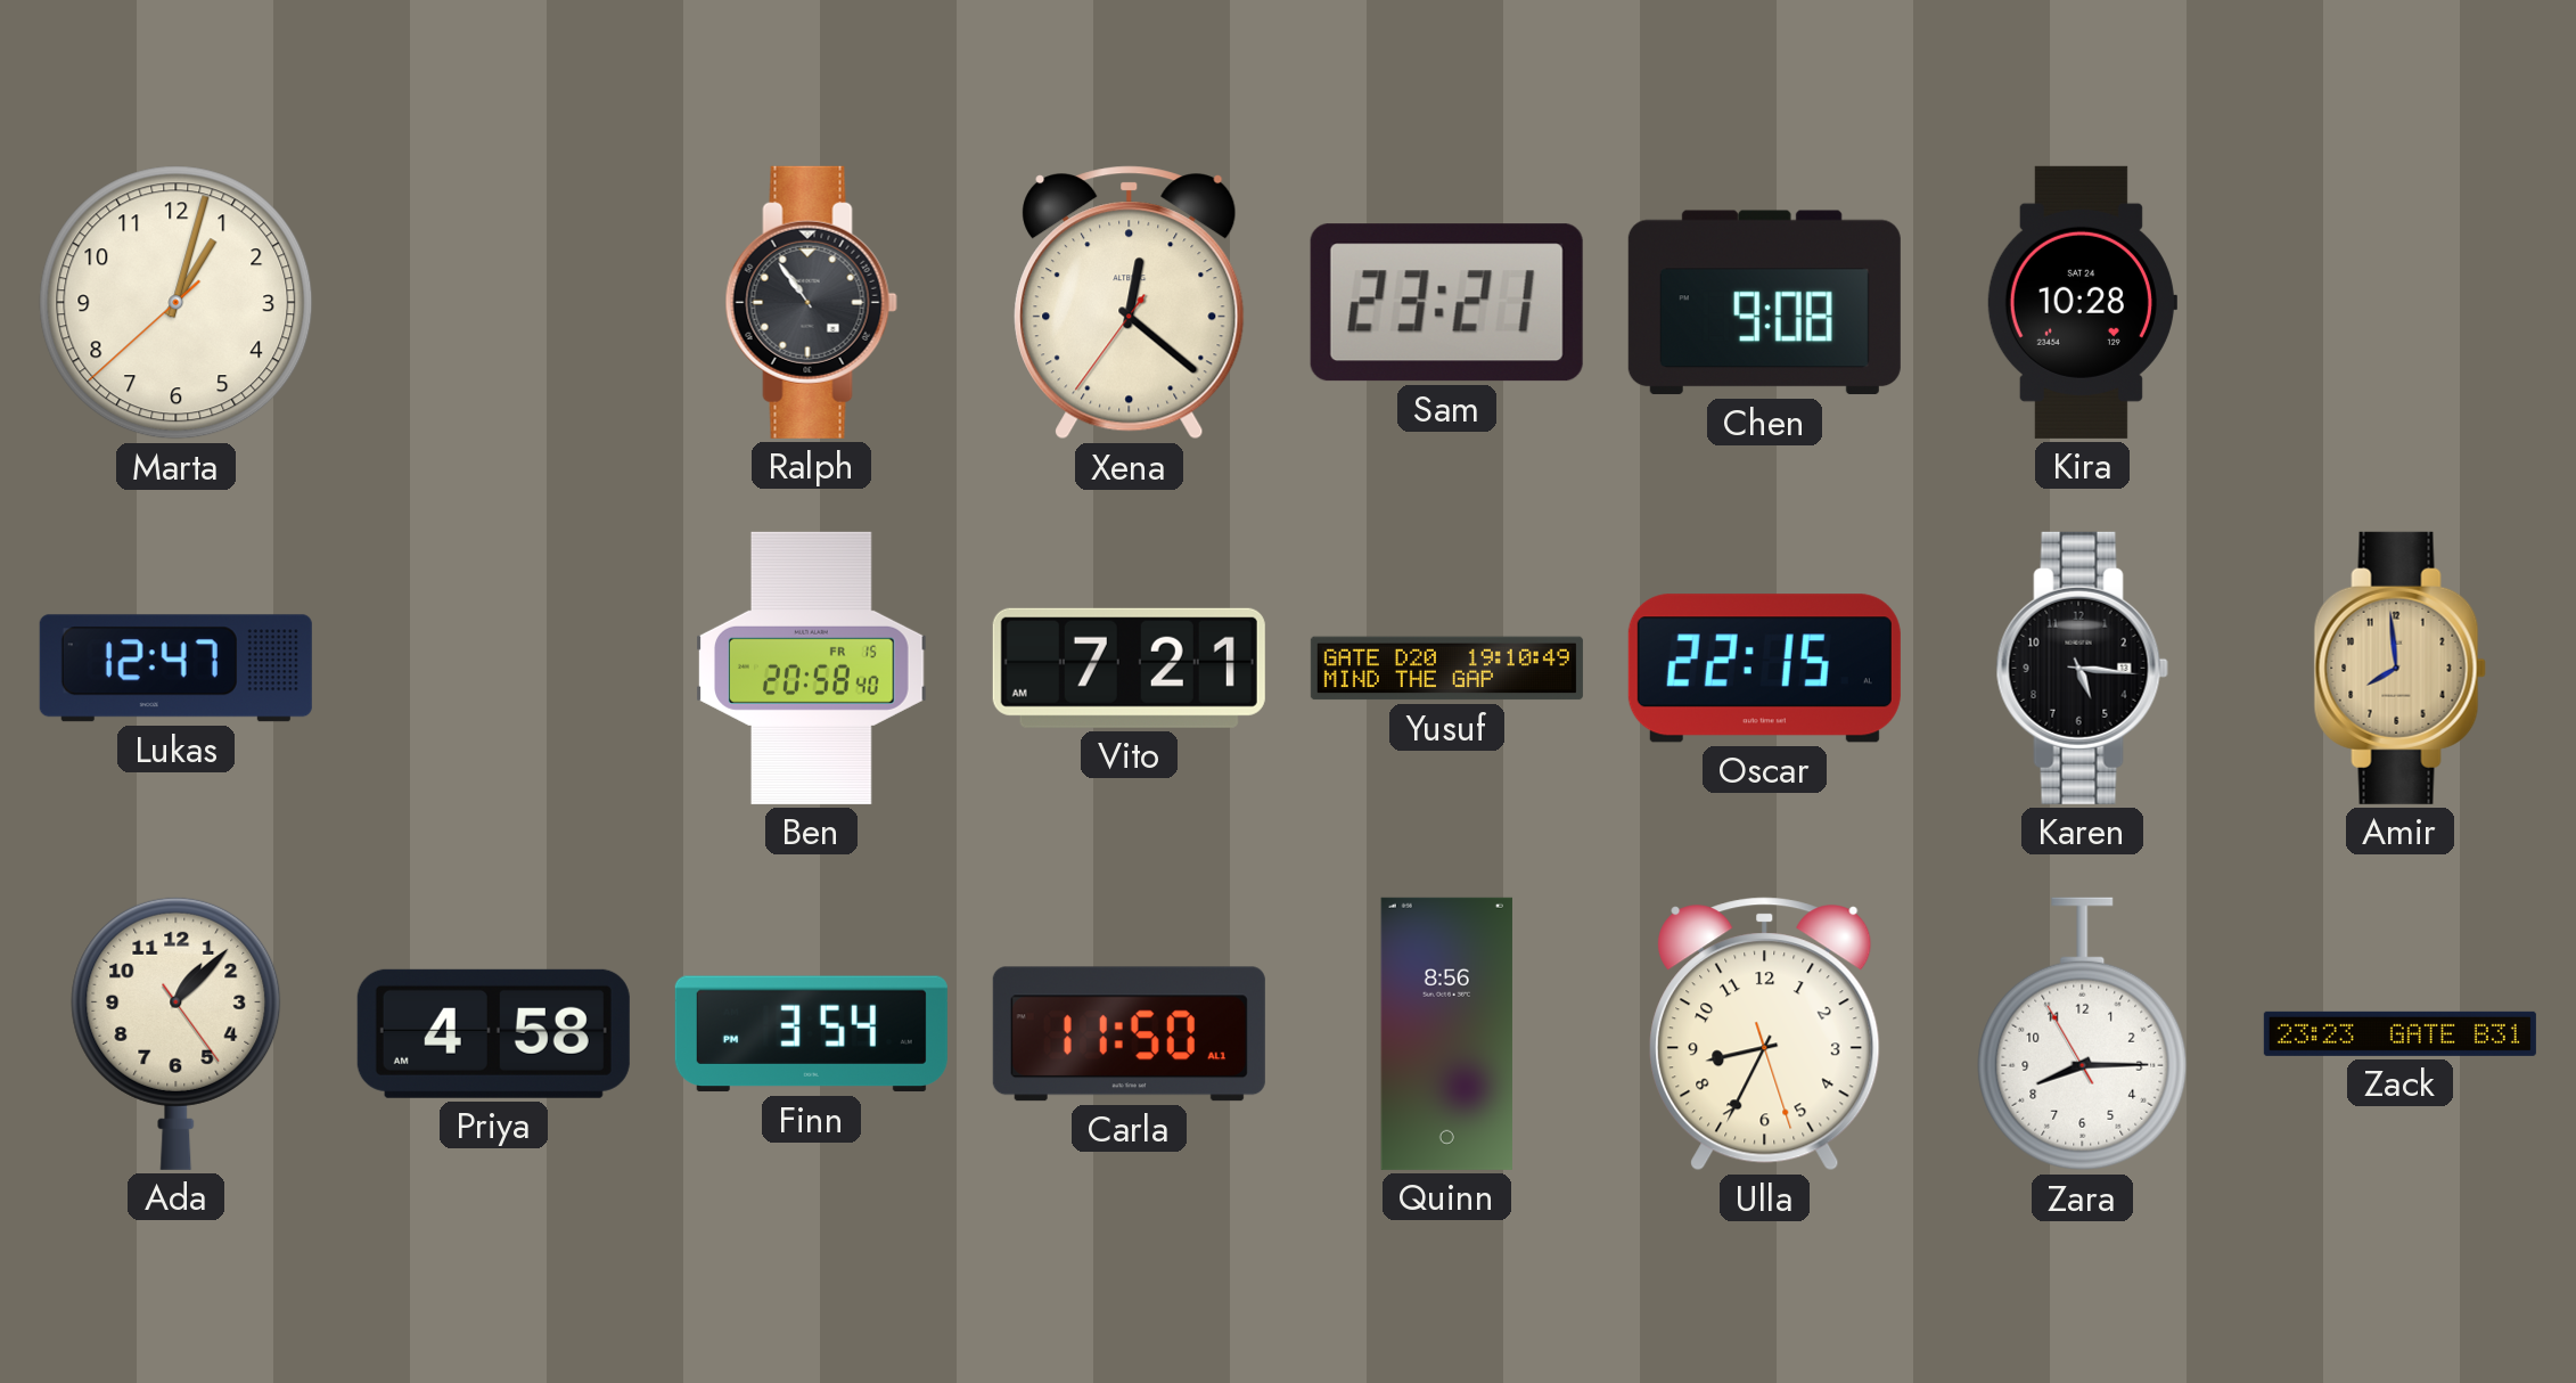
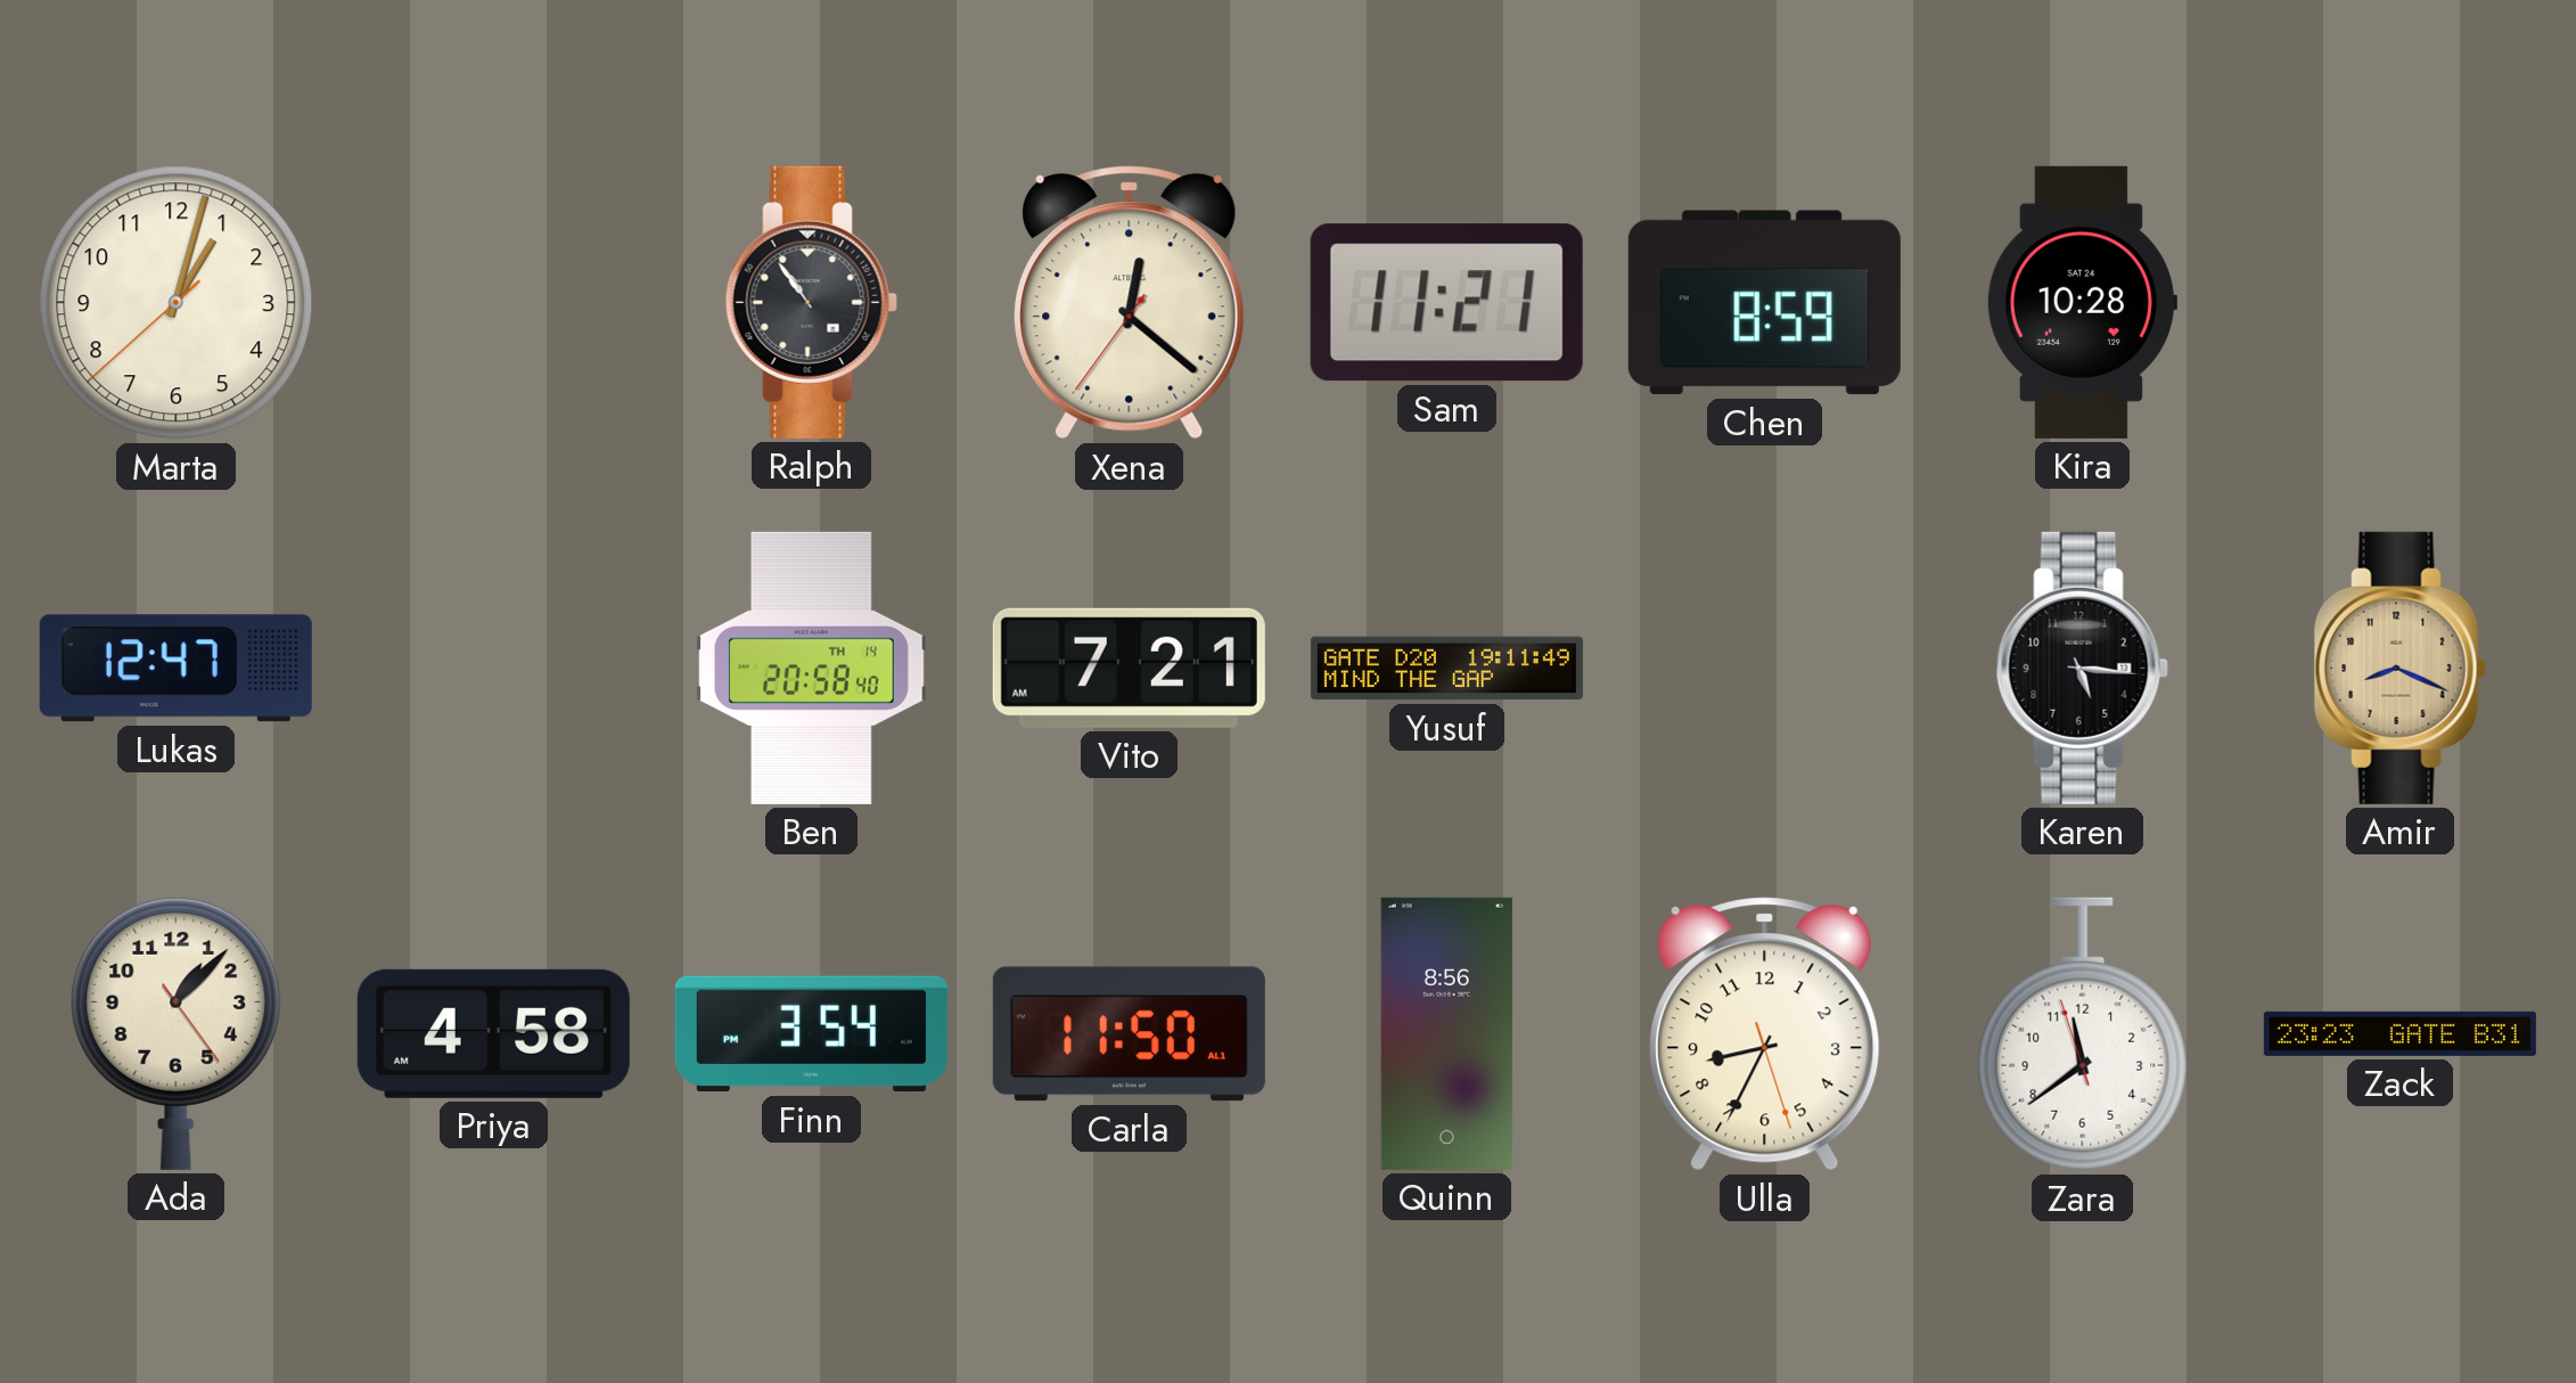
Sam: 23:21 -> 11:21 (1446, 303)
Chen: 9:08 -> 8:59 (1764, 303)
Ben date: FR 15 -> TH 14 (812, 668)
Yusuf: 19:10 -> 19:11 (1446, 669)
Oscar: 22:15 -> none (1764, 669)
Amir: 7:59 -> 8:19 (2399, 668)
Zara: 8:14 -> 11:38 (2083, 1034)
